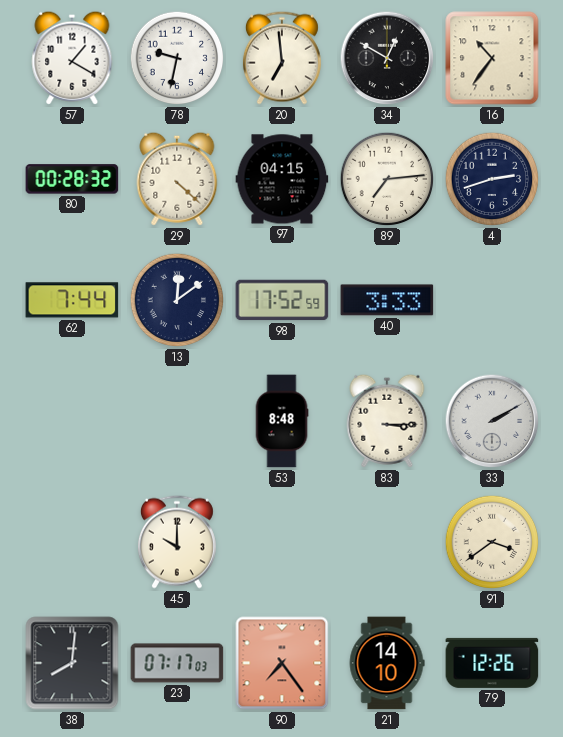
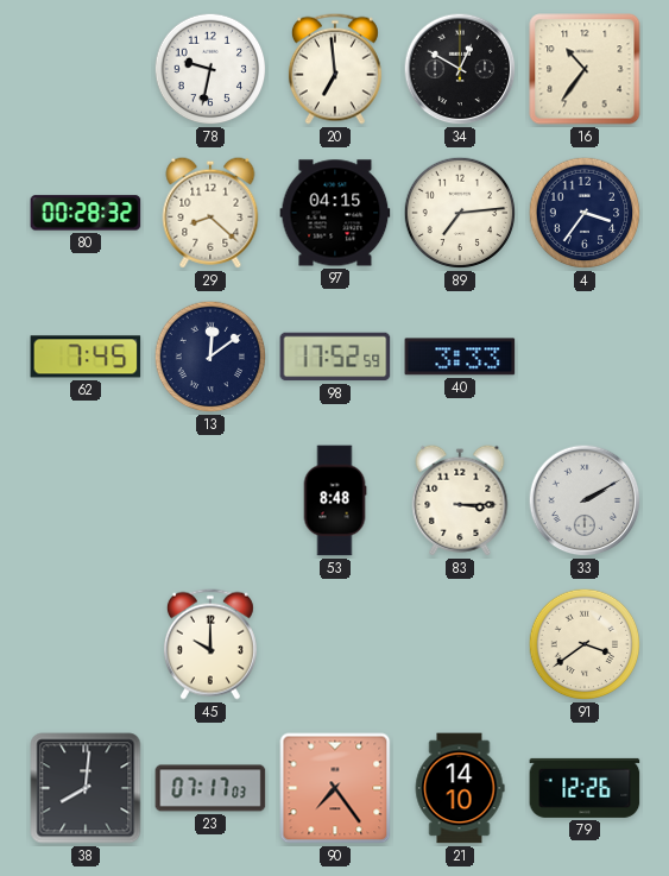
57: 1:20 -> none (72, 58)
29: 4:22 -> 8:22 (210, 213)
4: 2:42 -> 3:36 (585, 213)
62: 7:44 -> 7:45 (86, 357)
